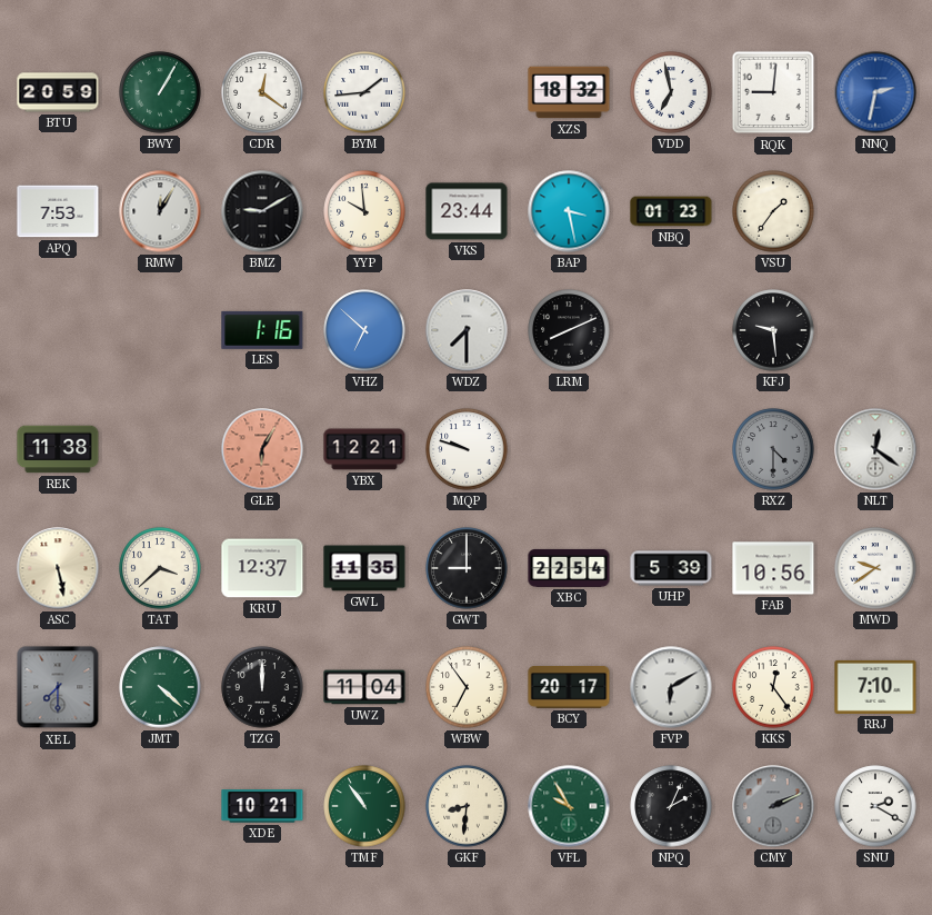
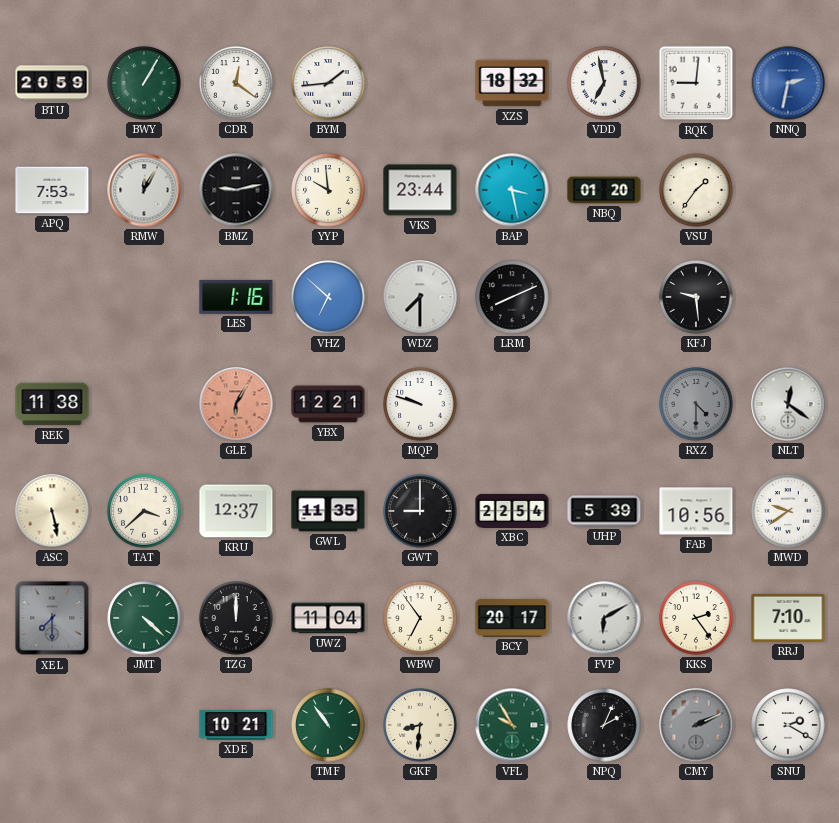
BMZ: 9:10 -> 9:13 (236, 190)
NBQ: 01:23 -> 01:20 (604, 190)
KKS: 12:24 -> 2:24 (696, 618)
